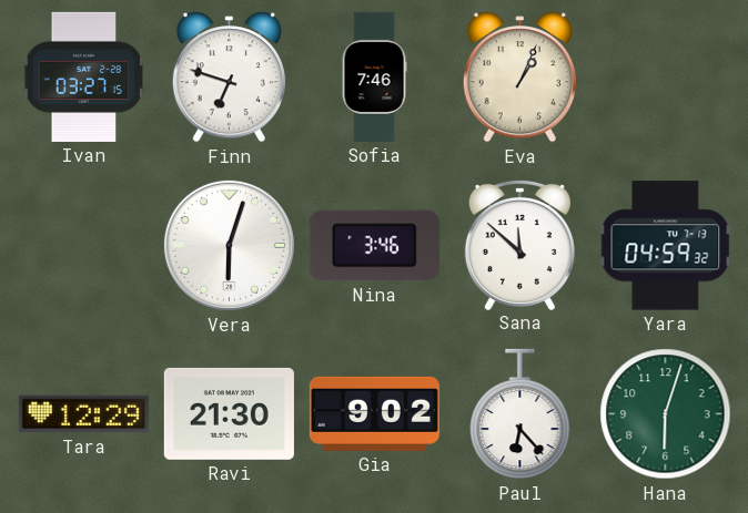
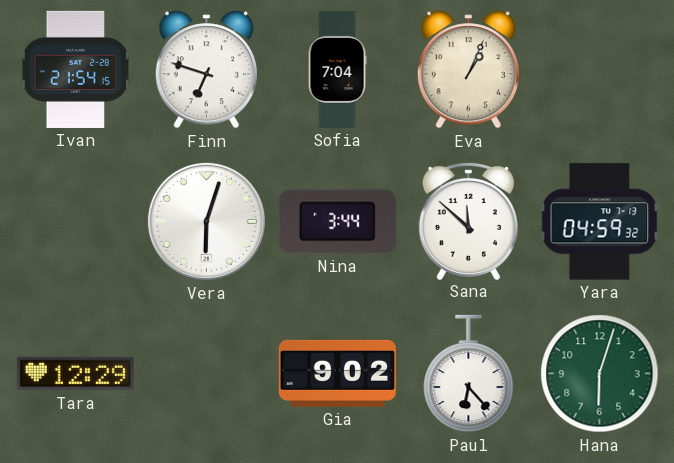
Ivan: 03:27 -> 21:54 (76, 69)
Sofia: 7:46 -> 7:04 (337, 69)
Nina: 3:46 -> 3:44 (337, 222)
Ravi: 21:30 -> none (229, 413)
